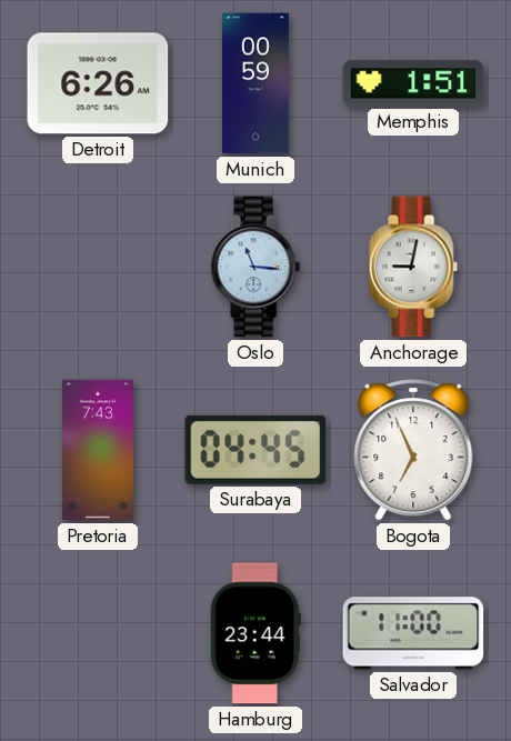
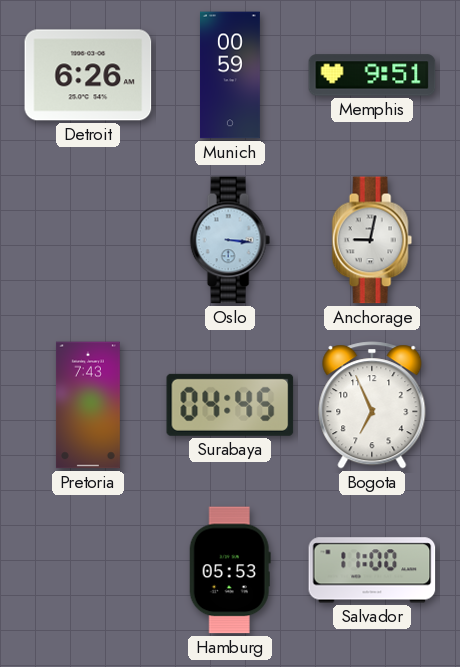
Memphis: 1:51 -> 9:51 (372, 75)
Oslo: 11:16 -> 3:16 (230, 240)
Hamburg: 23:44 -> 05:53 (230, 570)
